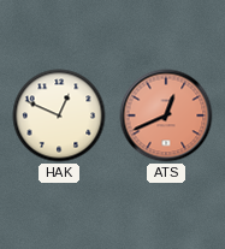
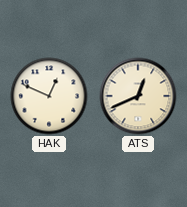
ATS dial: salmon -> cream (138, 96)
